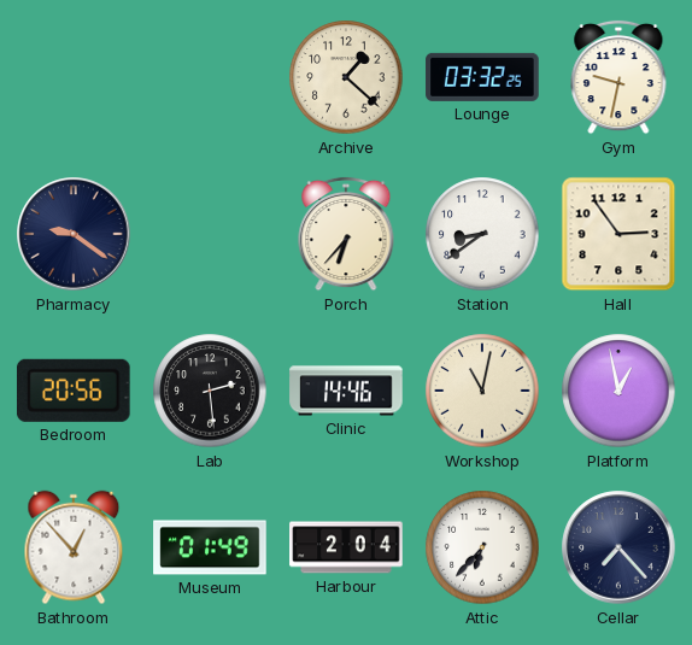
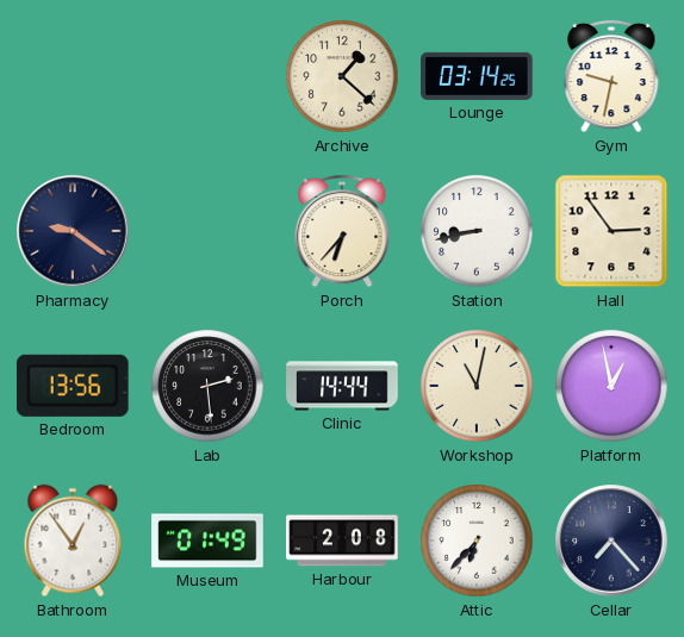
Lounge: 03:32 -> 03:14 (477, 76)
Station: 8:39 -> 8:43 (477, 231)
Bedroom: 20:56 -> 13:56 (73, 386)
Clinic: 14:46 -> 14:44 (342, 386)
Bathroom: 12:53 -> 12:54 (73, 541)
Harbour: 2:04 -> 2:08 (342, 541)
